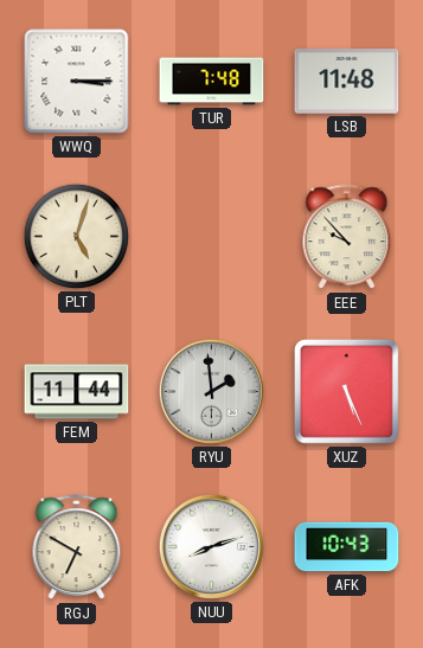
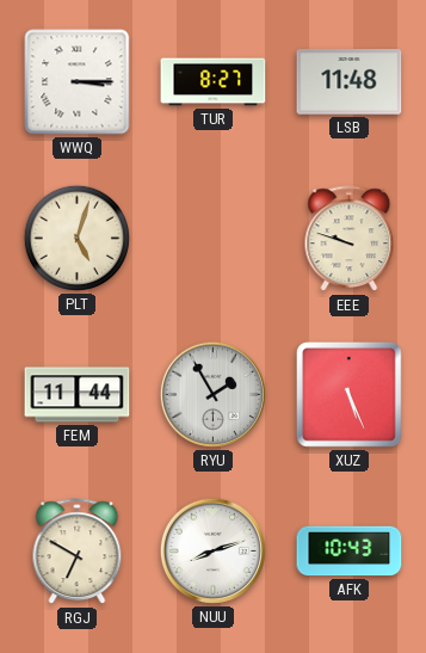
TUR: 7:48 -> 8:27 (214, 82)
EEE: 9:53 -> 9:48 (350, 239)
RYU: 1:59 -> 1:55 (212, 394)
